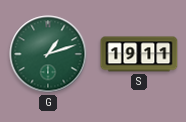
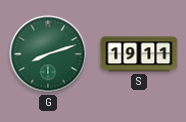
G: 1:12 -> 8:12 (48, 54)
